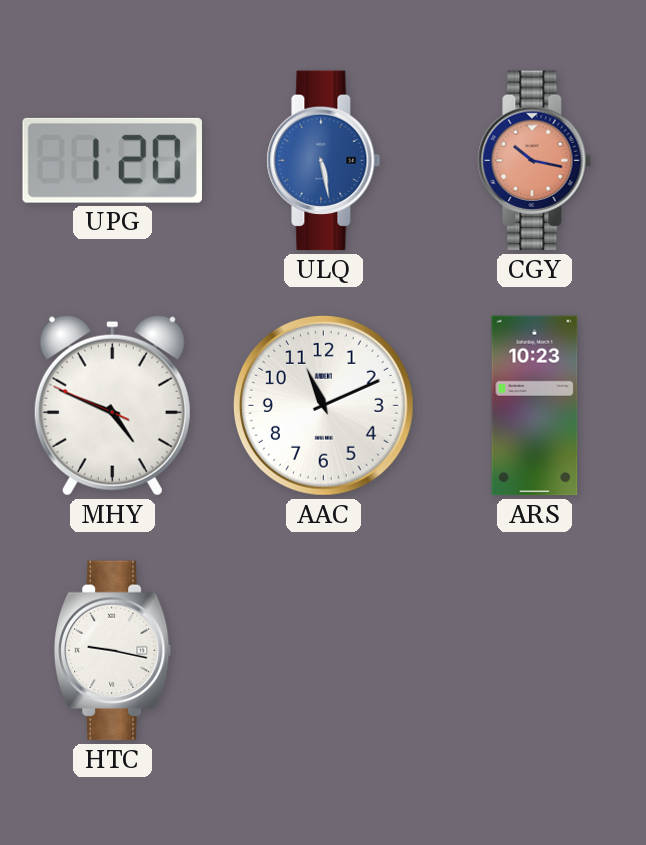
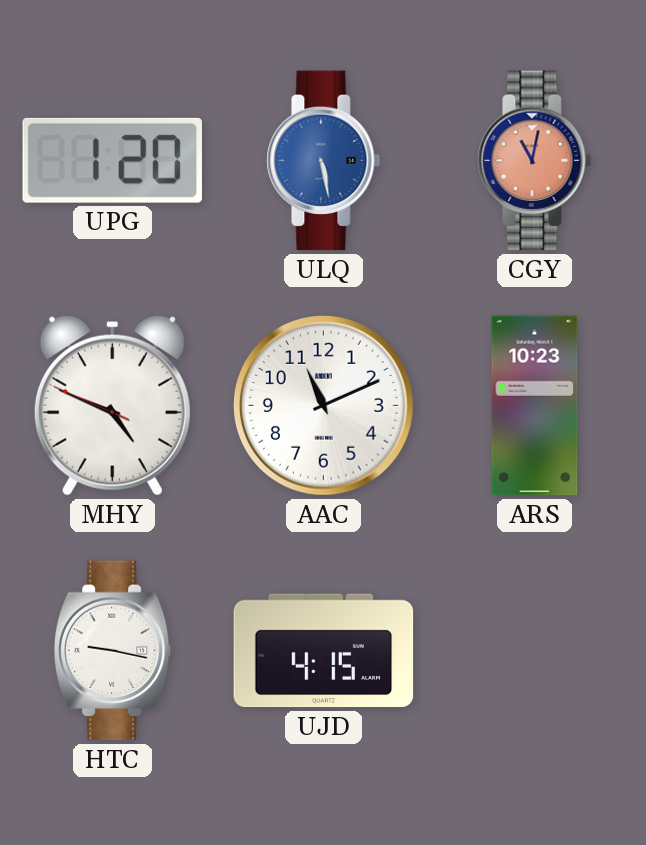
CGY: 10:17 -> 11:02 (535, 161)
UJD: none -> 4:15 (324, 651)
